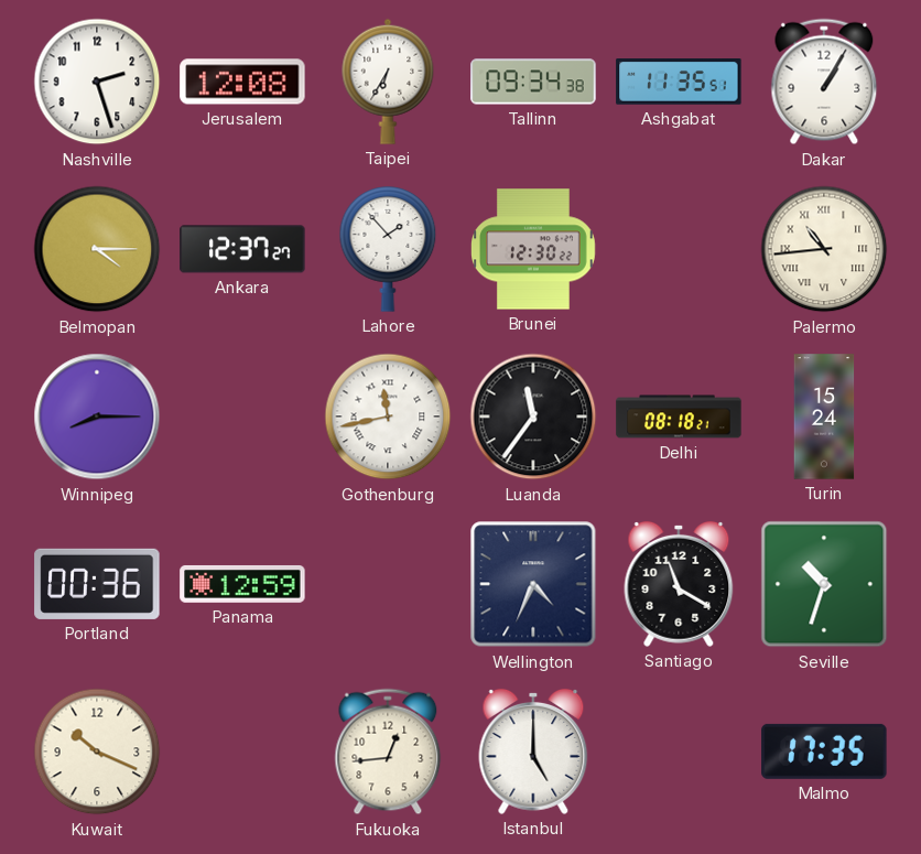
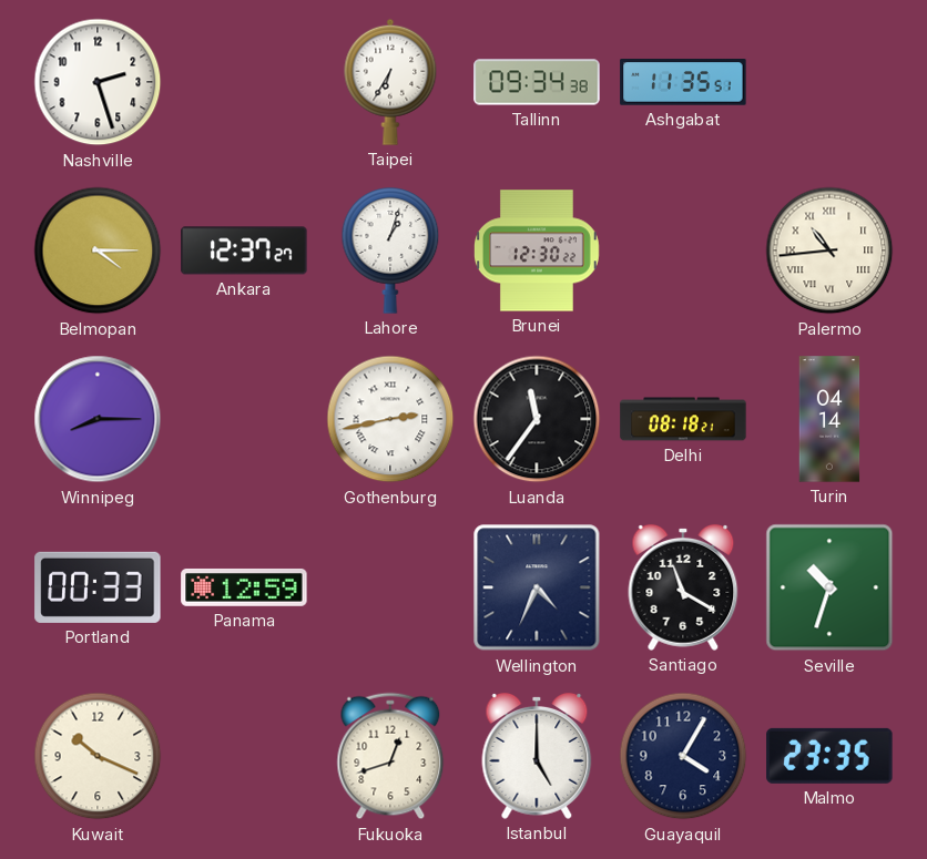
Jerusalem: 12:08 -> none (242, 82)
Dakar: 1:05 -> none (824, 82)
Lahore: 1:53 -> 1:03 (390, 250)
Gothenburg: 11:43 -> 2:43 (390, 419)
Turin: 15:24 -> 04:14 (829, 419)
Portland: 00:36 -> 00:33 (98, 587)
Fukuoka: 12:44 -> 12:42 (390, 756)
Guayaquil: none -> 4:05 (683, 756)
Malmo: 17:35 -> 23:35 (829, 756)
